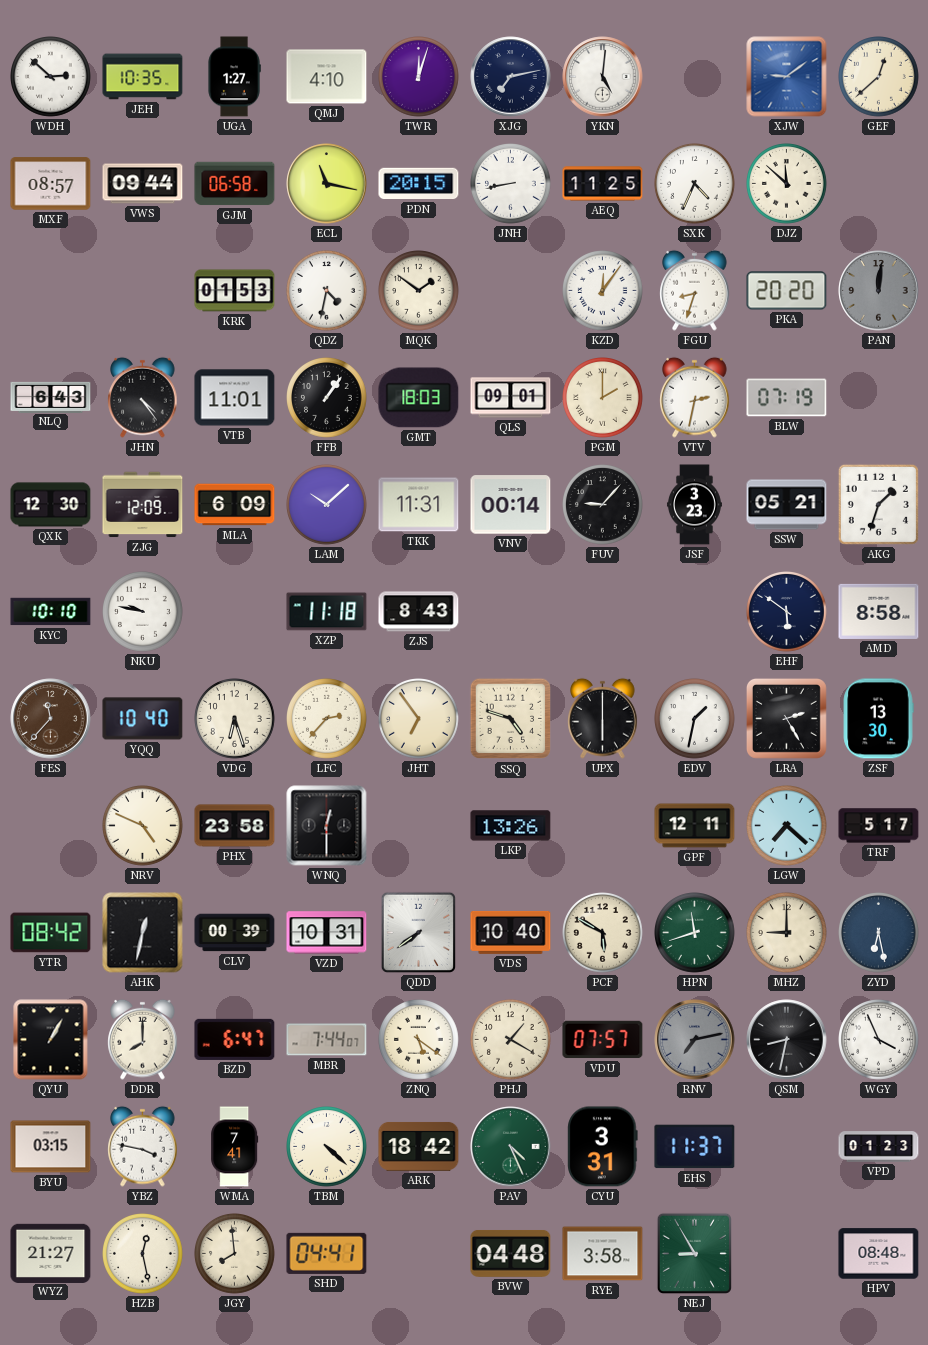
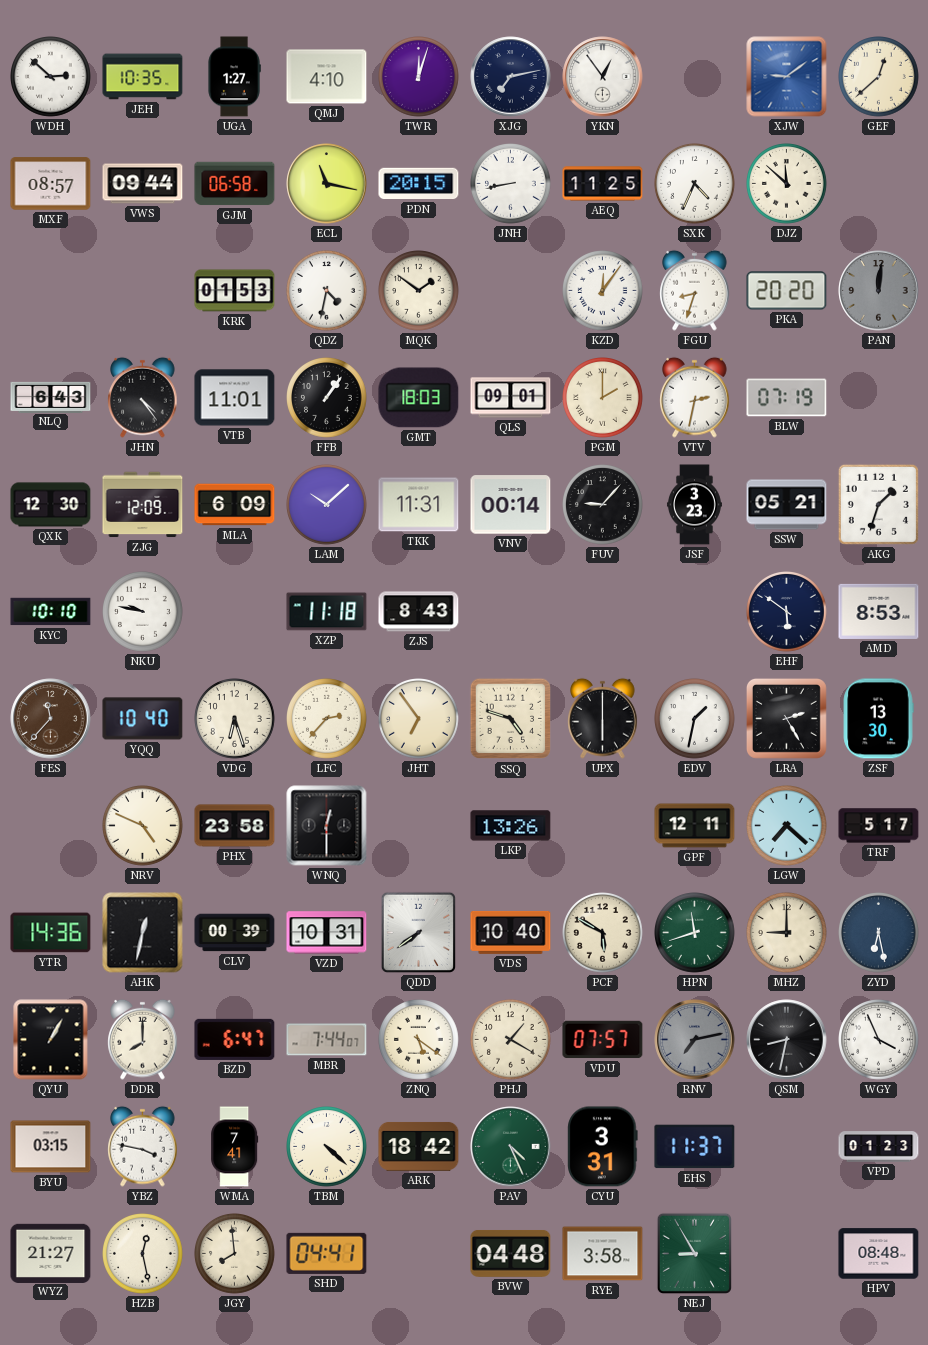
YKN: 5:01 -> 12:54 (603, 77)
AMD: 8:58 -> 8:53 (879, 611)
YTR: 08:42 -> 14:36 (51, 933)
